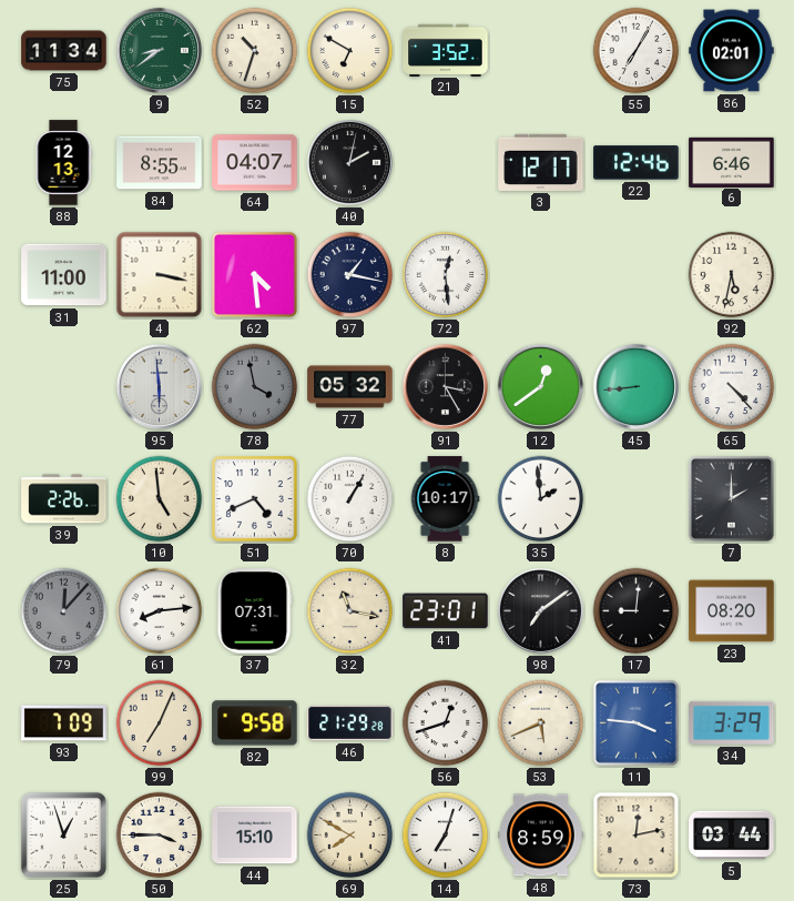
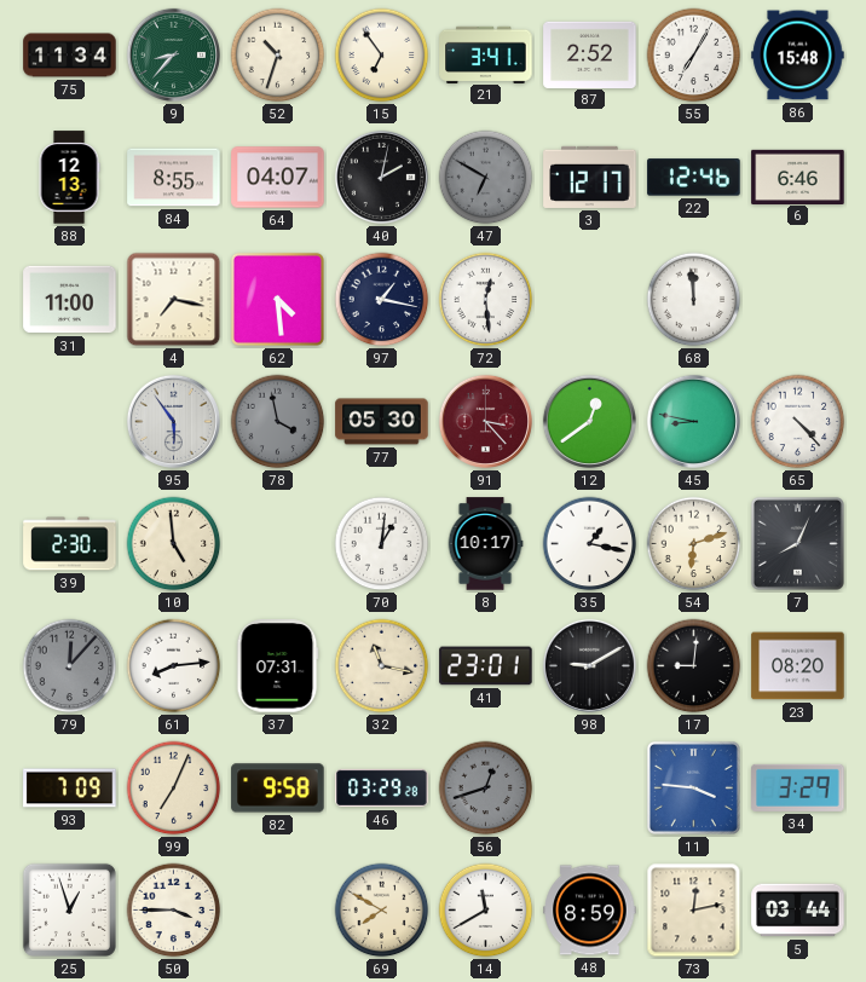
9: 8:39 -> 8:37 (173, 54)
15: 6:50 -> 6:54 (382, 56)
21: 3:52 -> 3:41 (486, 54)
87: none -> 2:52 (590, 54)
86: 02:01 -> 15:48 (798, 56)
47: none -> 6:50 (486, 178)
4: 3:17 -> 7:17 (174, 300)
68: none -> 11:59 (694, 300)
92: 5:32 -> none (732, 275)
95: 5:59 -> 5:54 (173, 421)
77: 05:32 -> 05:30 (382, 422)
91: 3:25 -> 3:23 (485, 421)
91 dial: black -> burgundy (485, 421)
45: 8:44 -> 8:47 (693, 421)
39: 2:26 -> 2:30 (70, 544)
51: 4:41 -> none (255, 499)
70: 1:05 -> 1:01 (382, 544)
35: 1:59 -> 1:17 (590, 544)
54: none -> 6:12 (694, 544)
7: 2:00 -> 8:04 (797, 543)
98: 7:09 -> 9:10 (589, 665)
46: 21:29 -> 03:29 (382, 789)
56 dial: white -> grey (486, 789)
53: 5:41 -> none (541, 723)
44: 15:10 -> none (255, 836)
14: 7:03 -> 11:40 (486, 911)
